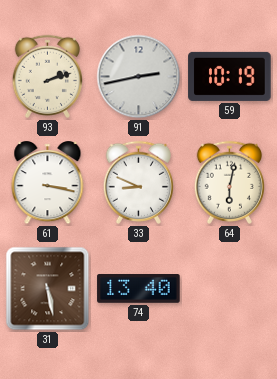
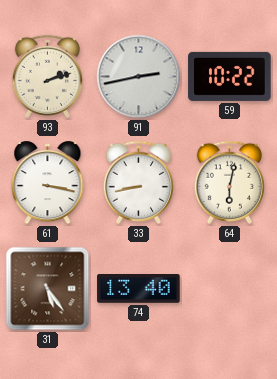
59: 10:19 -> 10:22 (230, 76)
33: 8:49 -> 8:43 (138, 182)
31: 5:28 -> 5:24 (48, 289)
